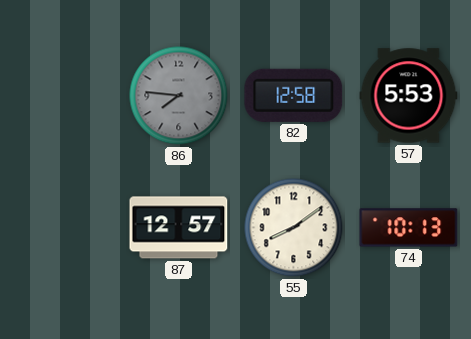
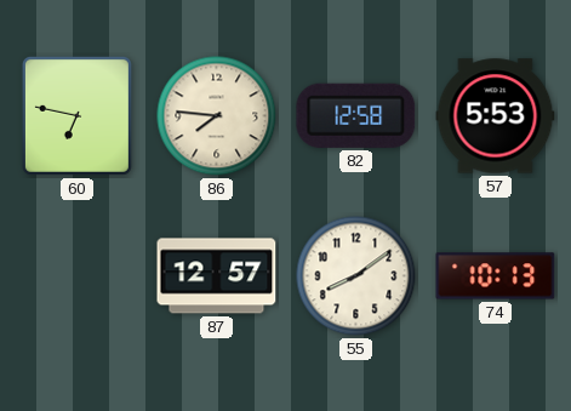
60: none -> 6:47 (76, 115)
86 dial: grey -> cream (217, 116)
